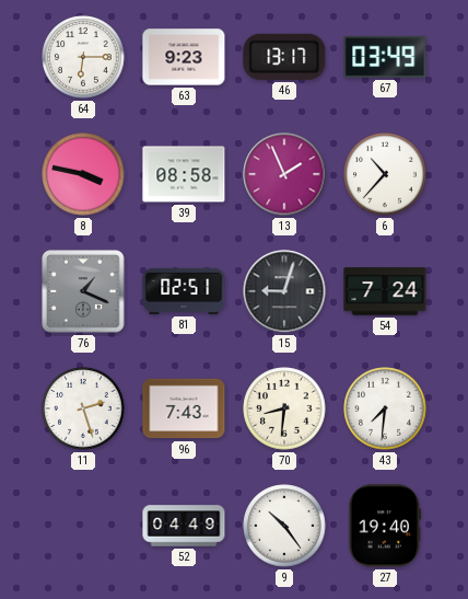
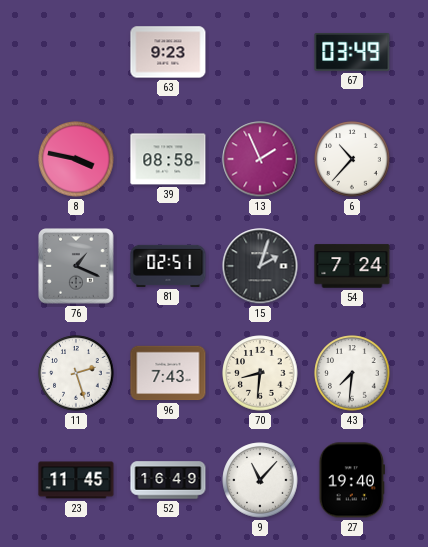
64: 6:15 -> none (83, 57)
46: 13:17 -> none (284, 57)
15: 9:03 -> 2:03 (260, 266)
23: none -> 11:45 (76, 480)
52: 04:49 -> 16:49 (168, 480)
9: 10:24 -> 11:07 (260, 480)
